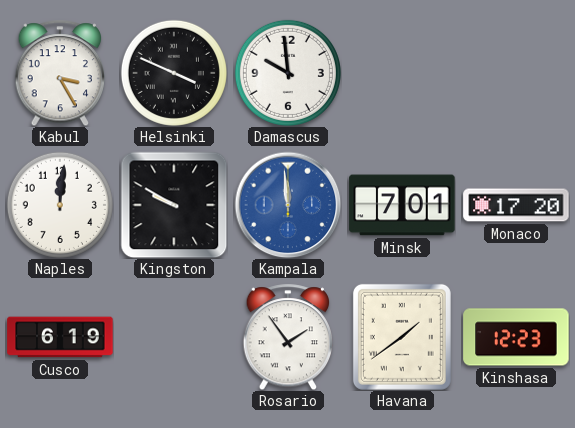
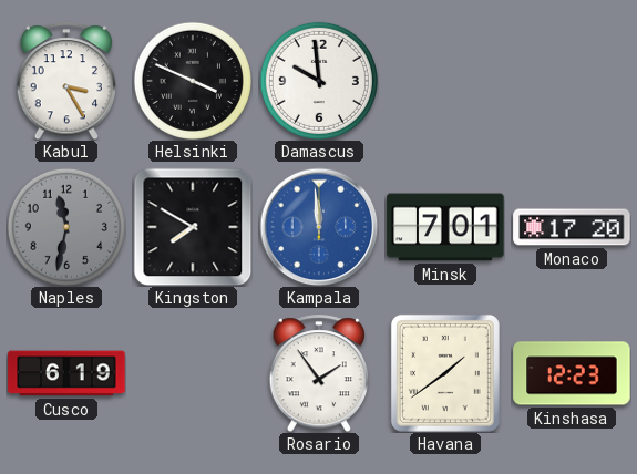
Naples: 12:01 -> 11:32 (66, 227)
Naples dial: white -> grey (66, 227)
Kingston: 9:50 -> 7:50 (193, 227)
